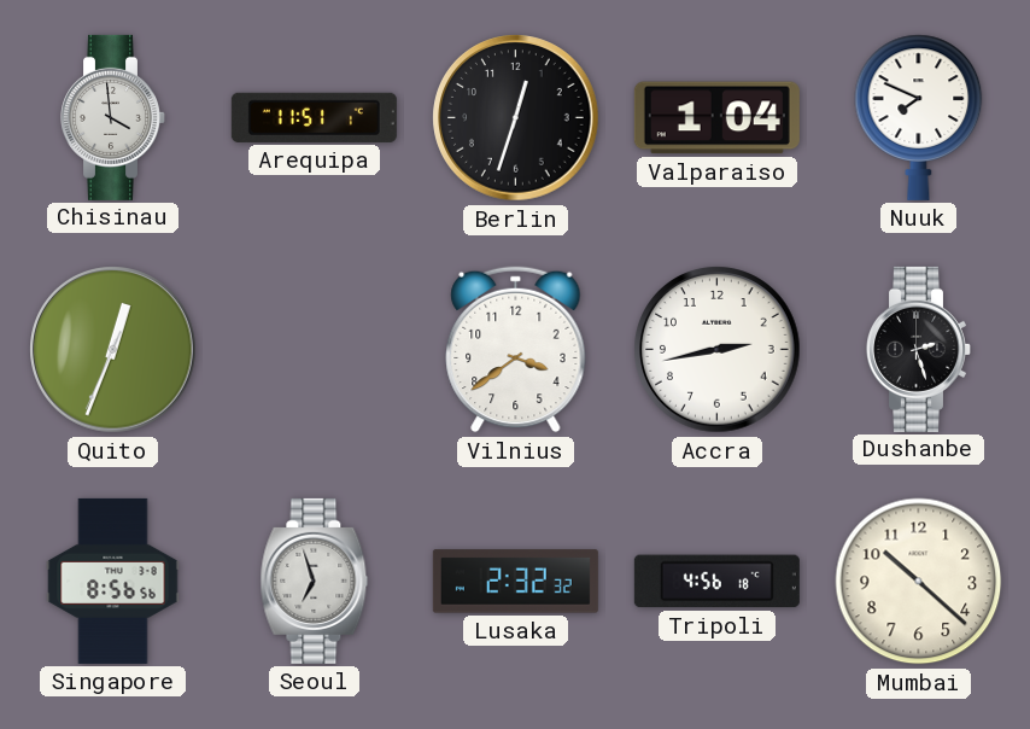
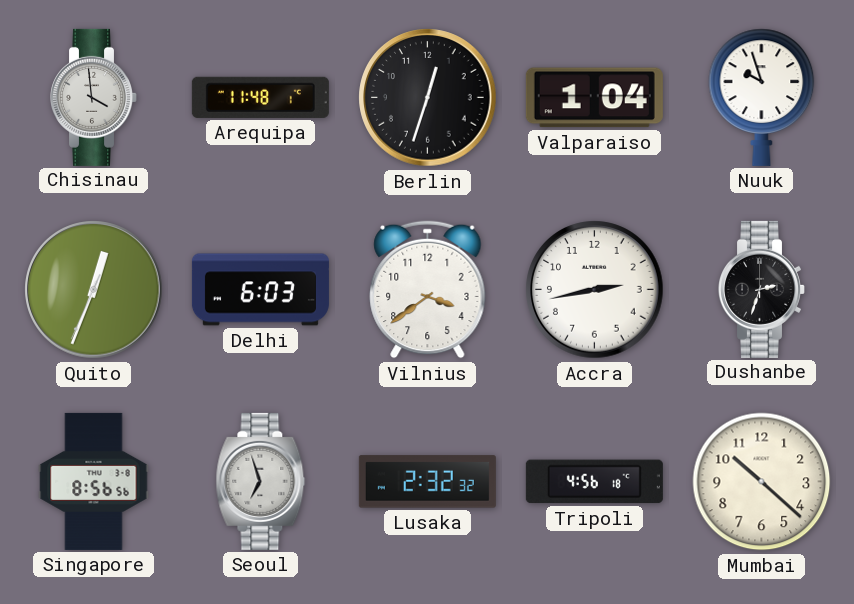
Arequipa: 11:51 -> 11:48 (260, 97)
Nuuk: 7:49 -> 9:57 (762, 97)
Delhi: none -> 6:03 (260, 290)
Dushanbe: 2:27 -> 2:33 (762, 289)
